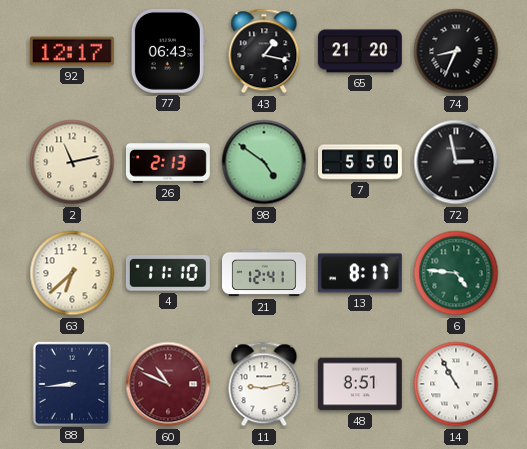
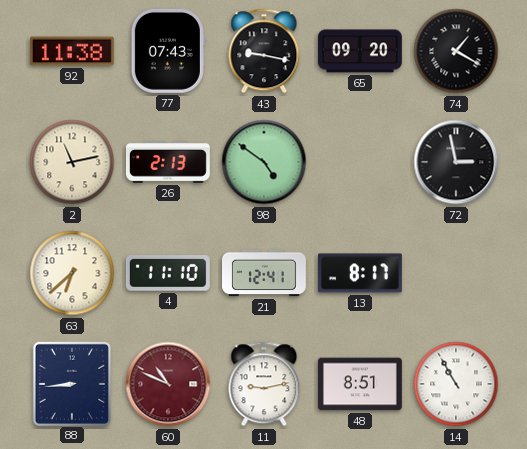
92: 12:17 -> 11:38 (72, 51)
77: 06:43 -> 07:43 (168, 51)
43: 1:17 -> 9:17 (264, 51)
65: 21:20 -> 09:20 (360, 51)
74: 8:34 -> 1:20 (456, 51)
7: 5:50 -> none (361, 162)
6: 4:46 -> none (456, 273)
